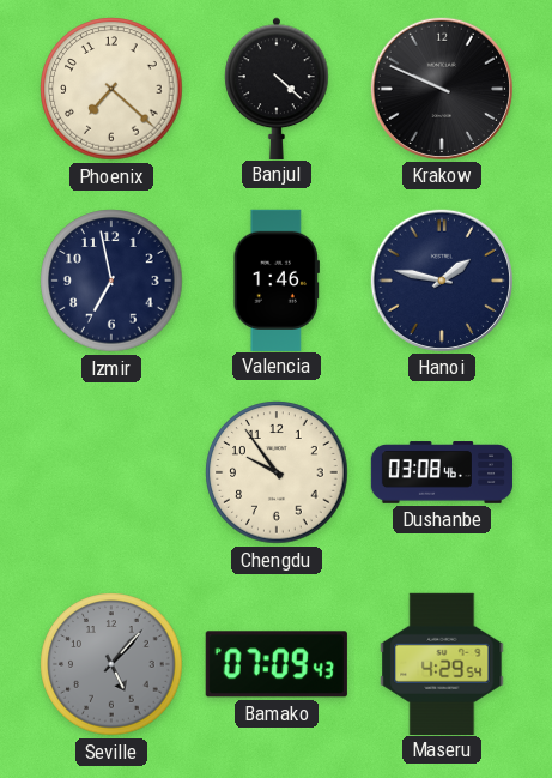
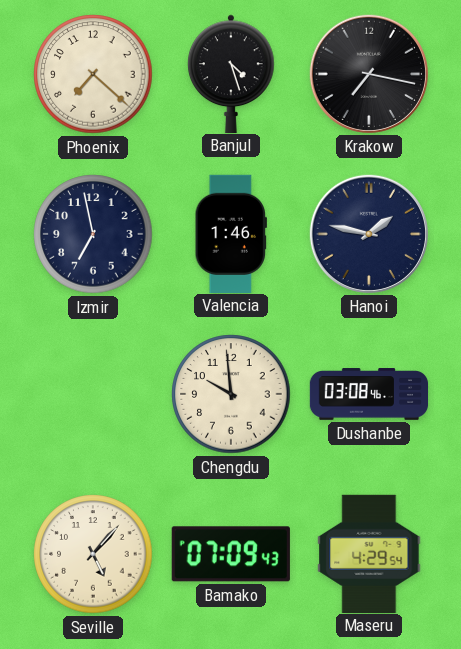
Banjul: 4:22 -> 4:27 (231, 73)
Krakow: 9:49 -> 7:17 (369, 74)
Chengdu: 9:54 -> 9:59 (231, 394)
Seville dial: grey -> cream (93, 554)
